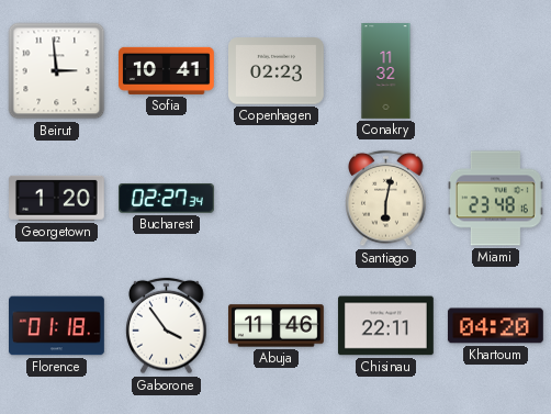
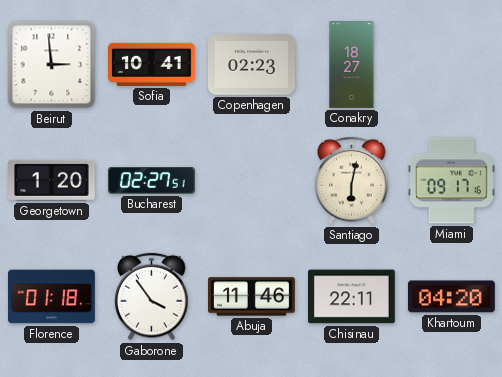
Conakry: 11:32 -> 18:27 (352, 65)
Bucharest: 02:27:34 -> 02:27:51 (152, 181)
Miami: 23:48 -> 09:17 (452, 181)
